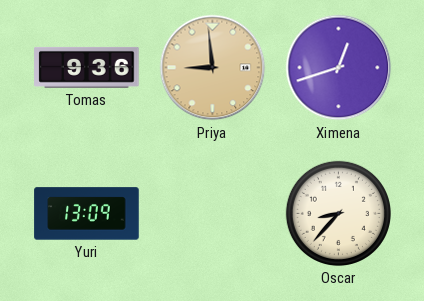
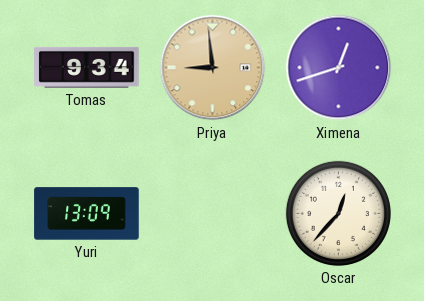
Tomas: 9:36 -> 9:34 (87, 67)
Oscar: 8:37 -> 12:37 (338, 213)
